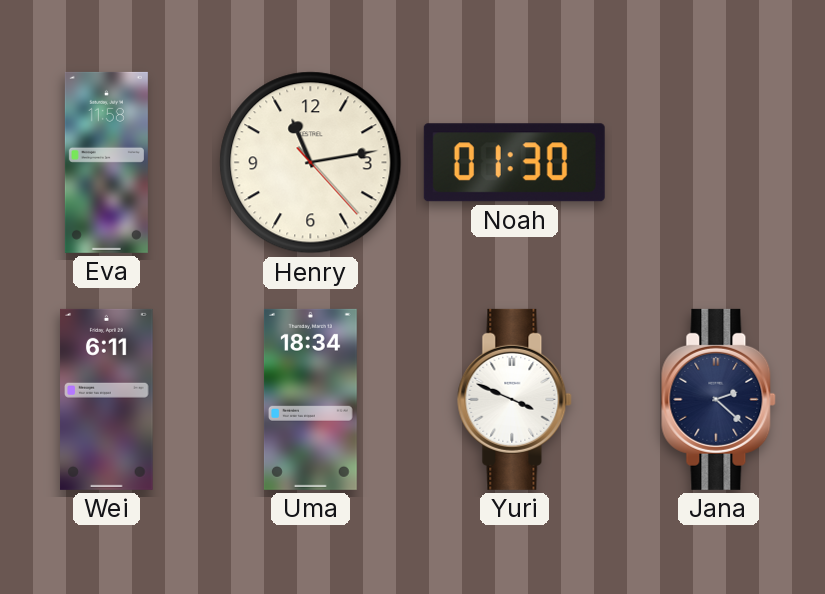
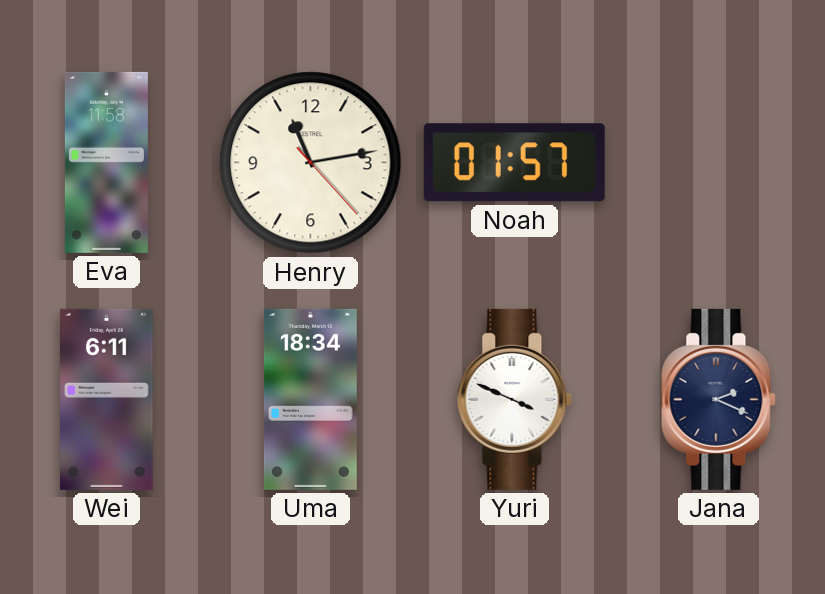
Noah: 01:30 -> 01:57 (514, 163)
Jana: 2:22 -> 2:19 (719, 399)
